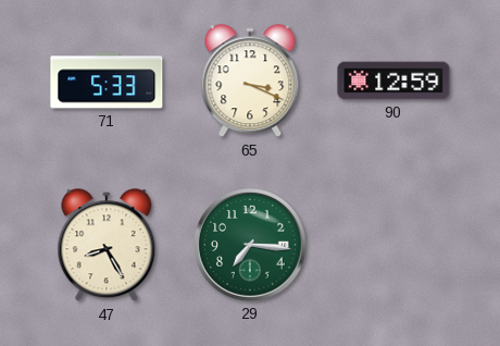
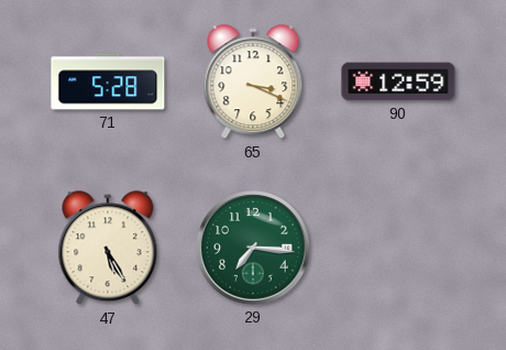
71: 5:33 -> 5:28 (108, 81)
47: 8:25 -> 5:25 (108, 249)
